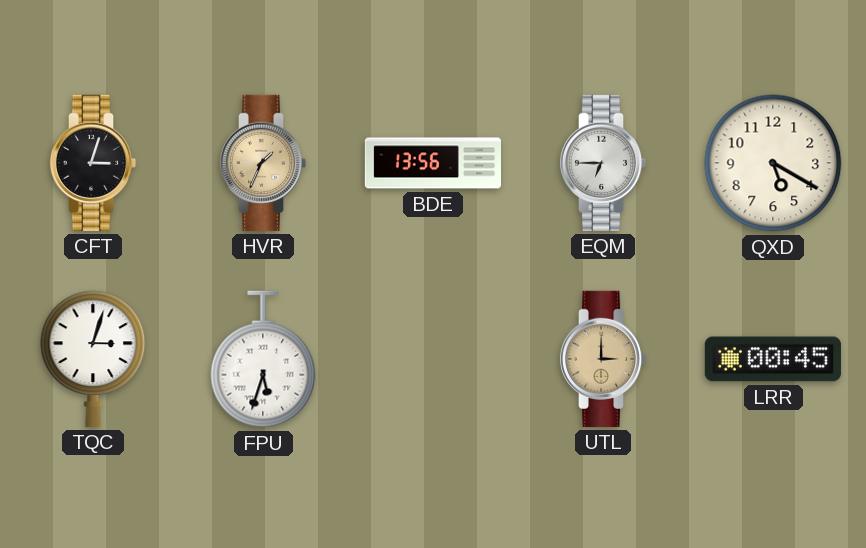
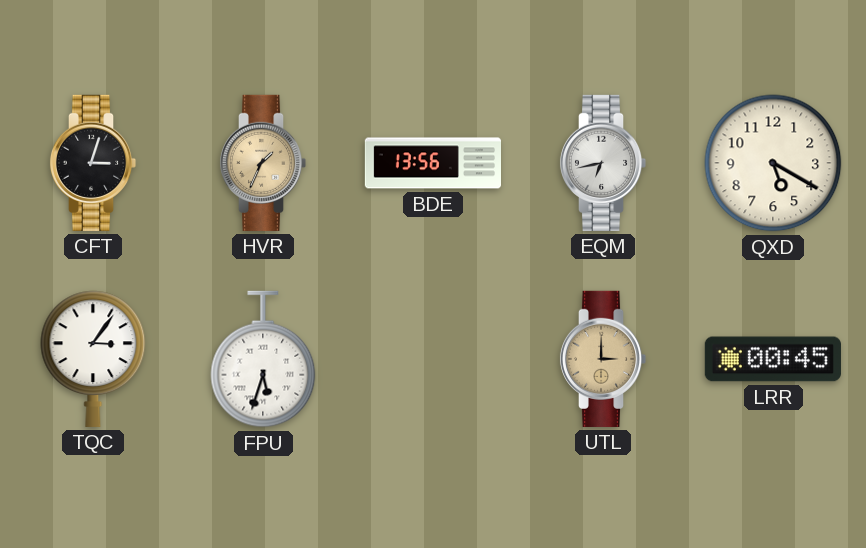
EQM: 6:45 -> 6:43 (603, 163)
TQC: 3:03 -> 3:06 (93, 359)
